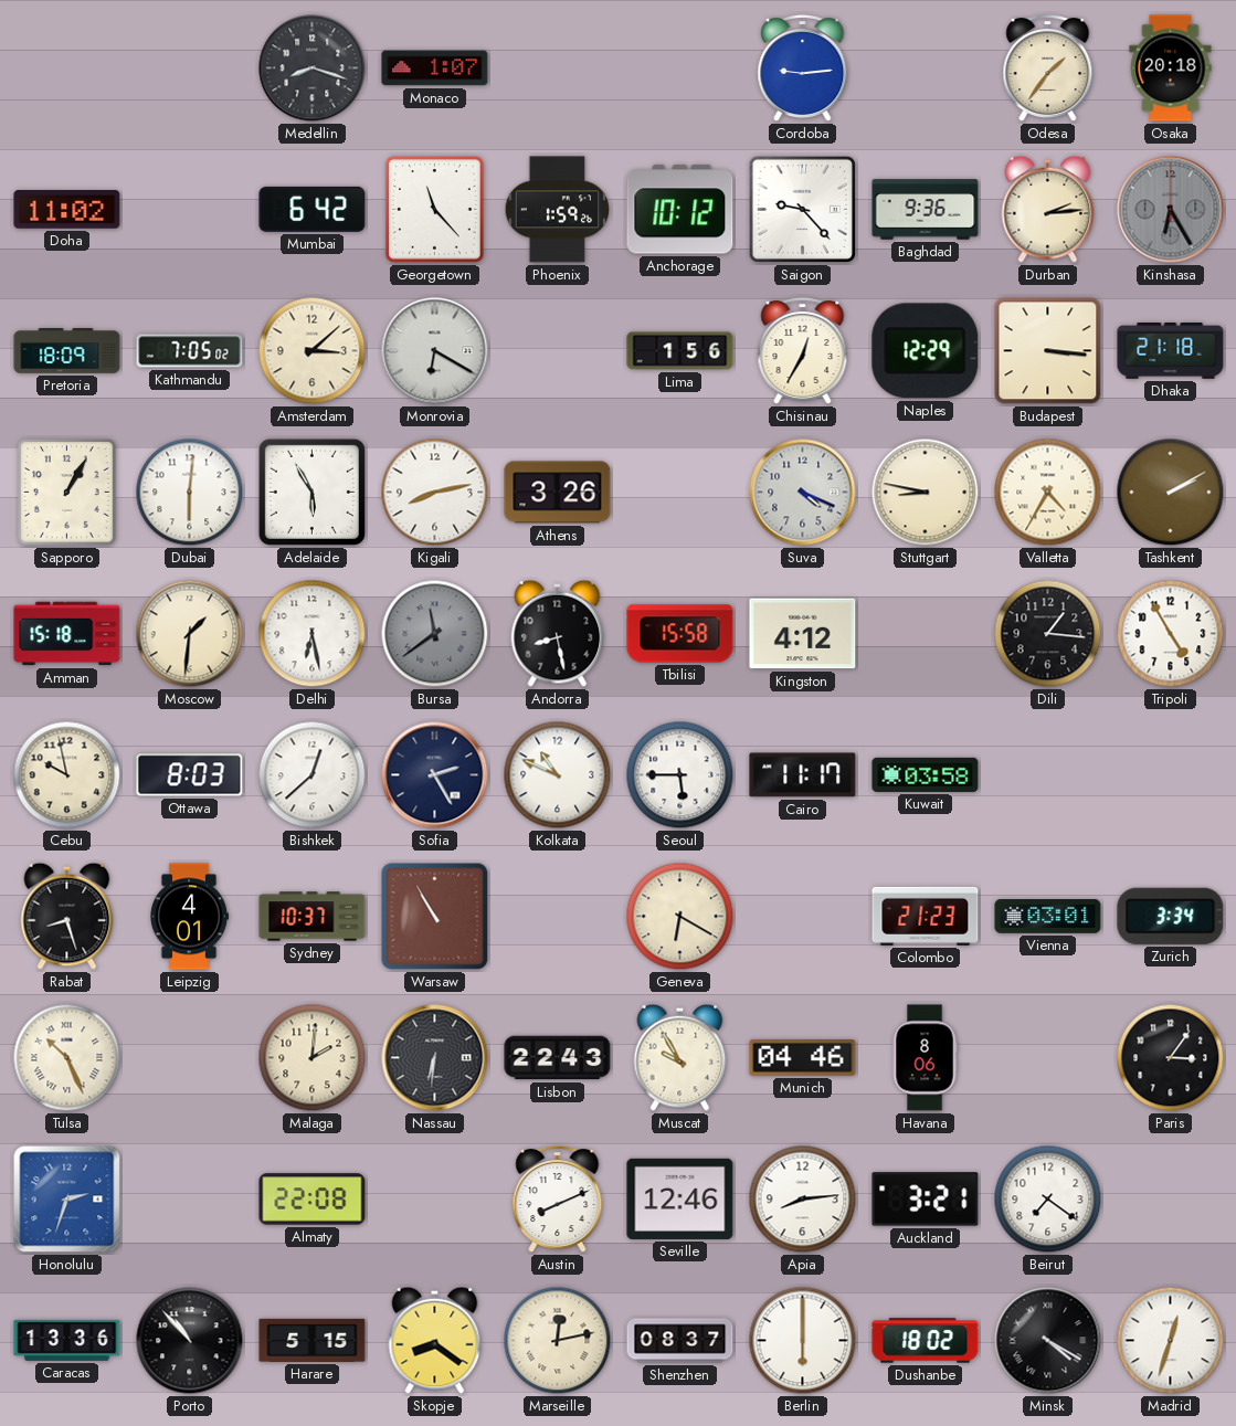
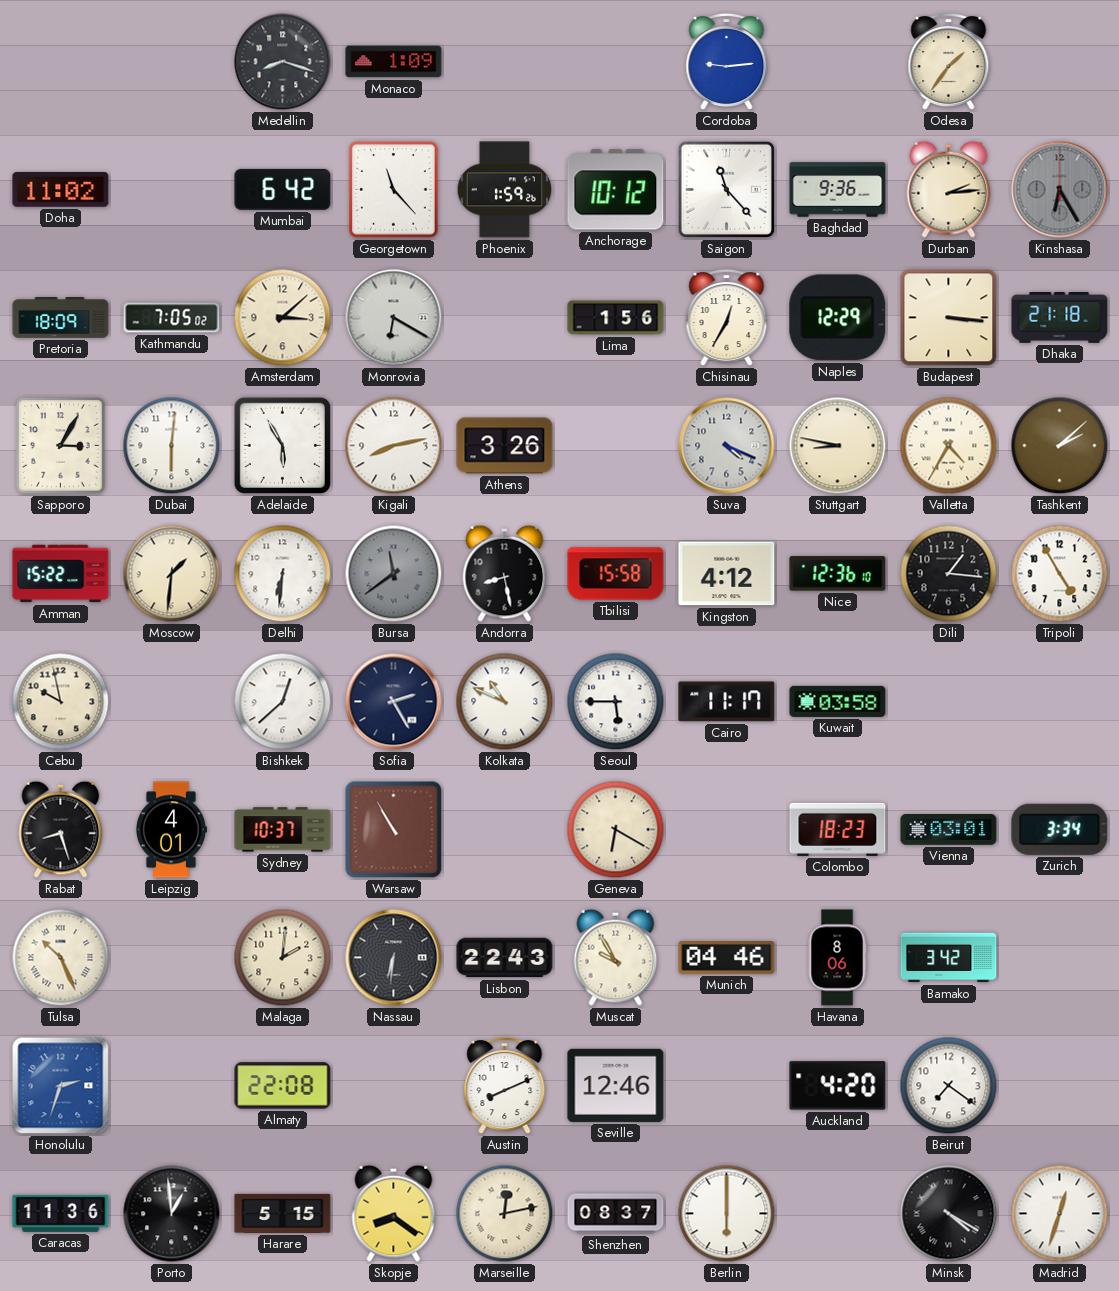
Monaco: 1:07 -> 1:09 (394, 62)
Osaka: 20:18 -> none (1171, 68)
Saigon: 9:23 -> 11:23 (726, 189)
Sapporo: 1:05 -> 3:05 (61, 446)
Tashkent: 2:10 -> 2:08 (1060, 446)
Amman: 15:18 -> 15:22 (61, 574)
Delhi: 6:28 -> 6:31 (283, 574)
Nice: none -> 12:36 (838, 574)
Ottawa: 8:03 -> none (190, 775)
Colombo: 21:23 -> 18:23 (838, 829)
Bamako: none -> 3:42 (949, 958)
Paris: 3:06 -> none (1171, 1058)
Apia: 8:14 -> none (803, 1200)
Auckland: 3:21 -> 4:20 (838, 1086)
Caracas: 13:36 -> 11:36 (61, 1213)
Porto: 10:53 -> 12:59 (172, 1214)
Dushanbe: 18:02 -> none (926, 1341)
